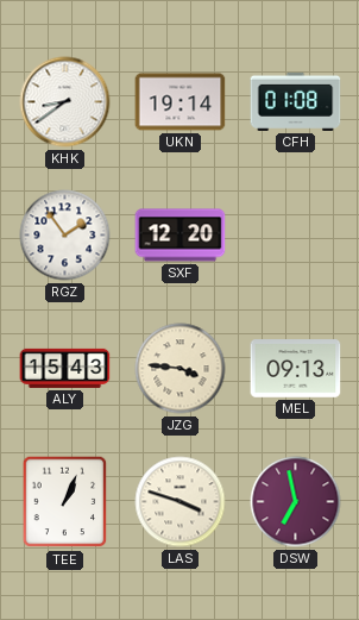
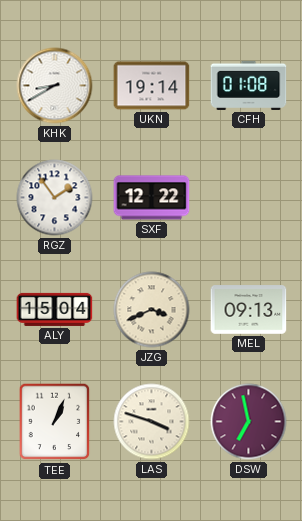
KHK: 8:39 -> 8:40 (55, 86)
SXF: 12:20 -> 12:22 (152, 198)
ALY: 15:43 -> 15:04 (55, 309)
JZG: 3:46 -> 3:41 (152, 310)
